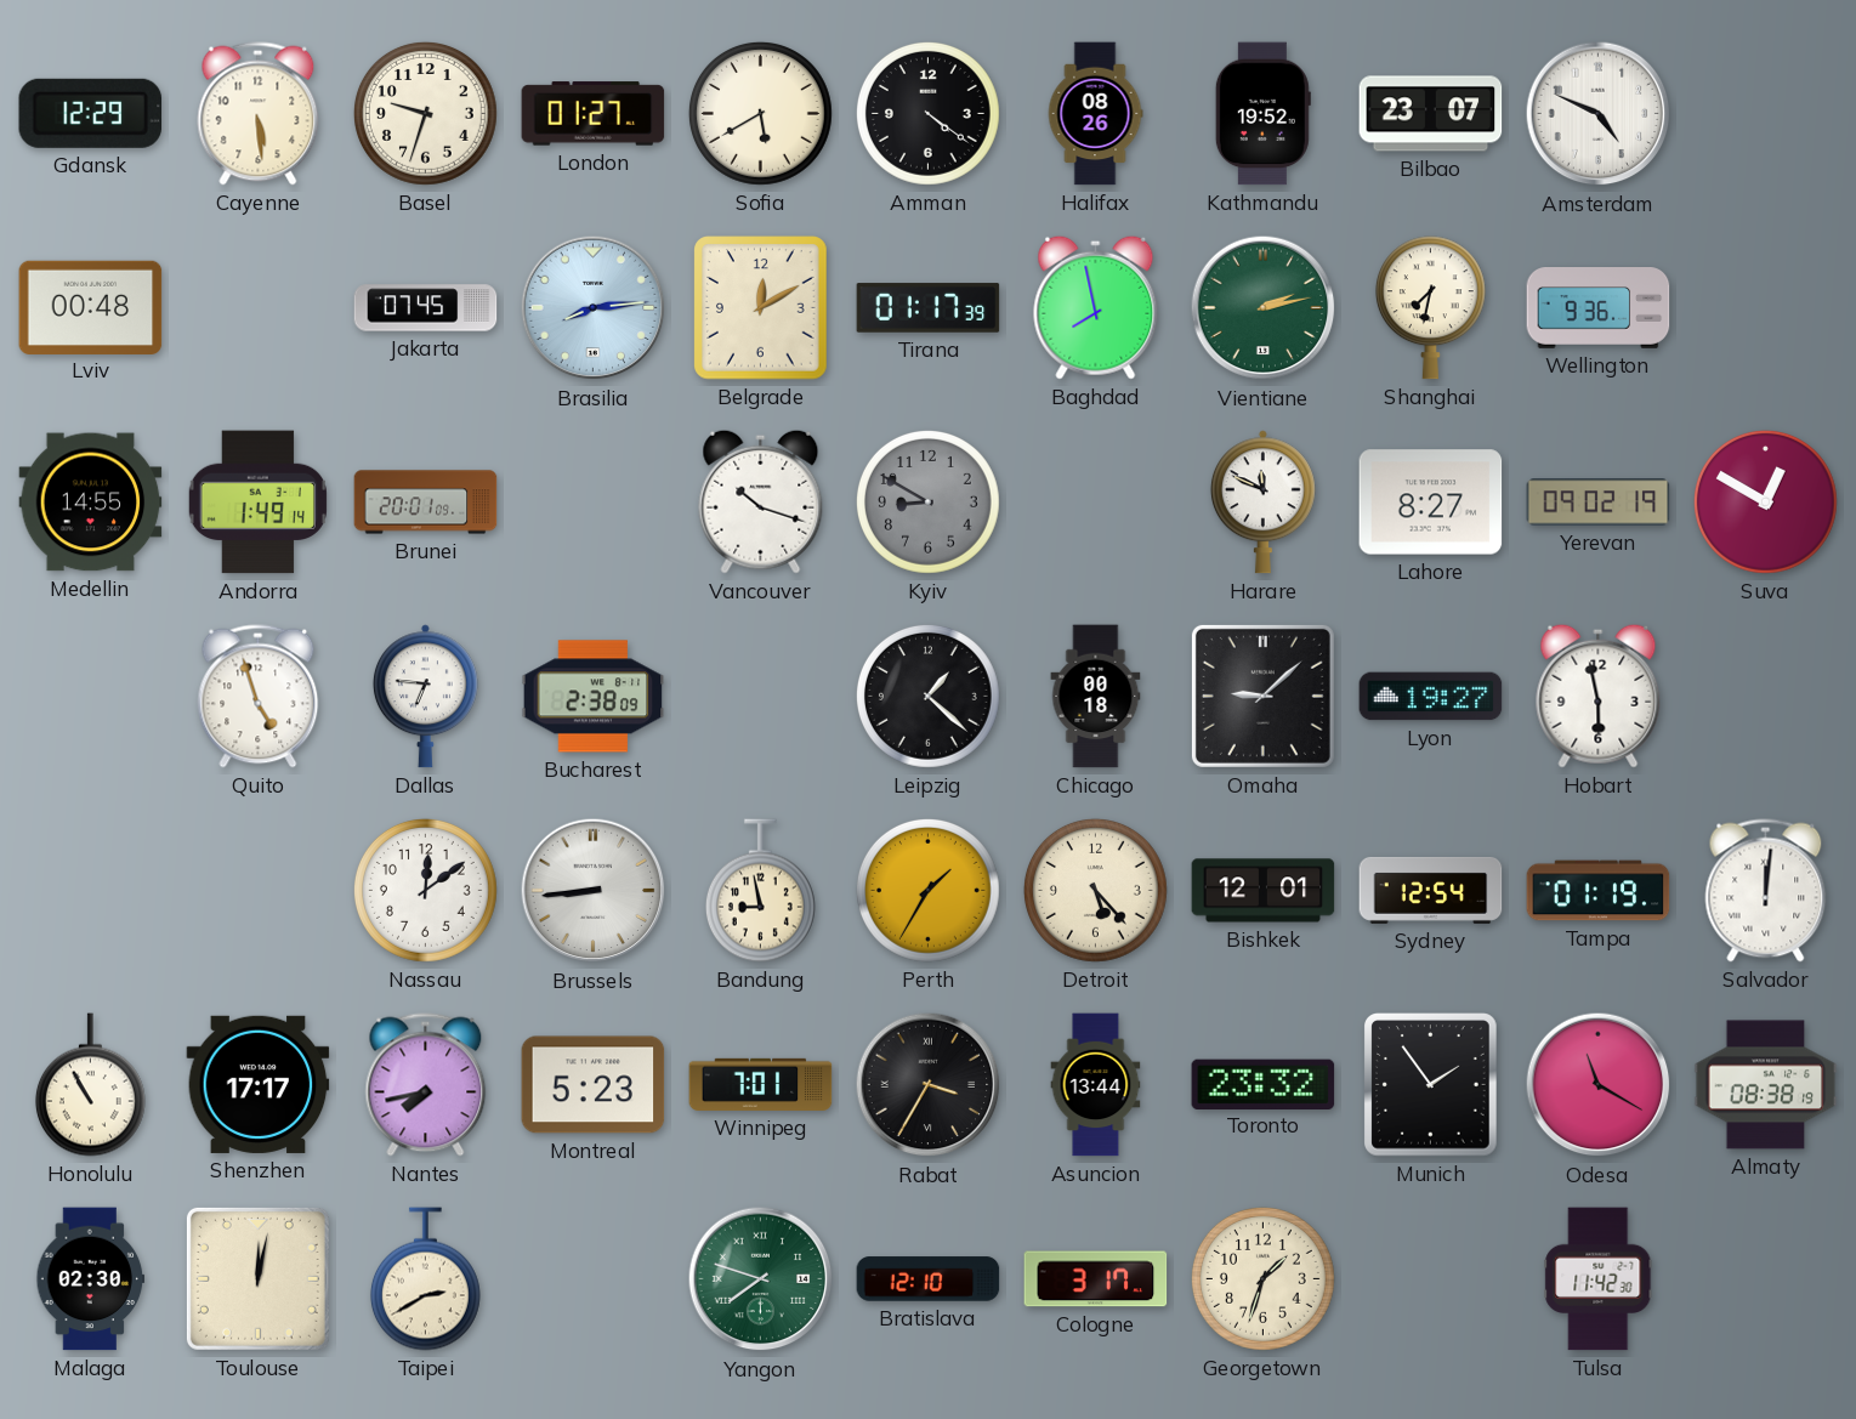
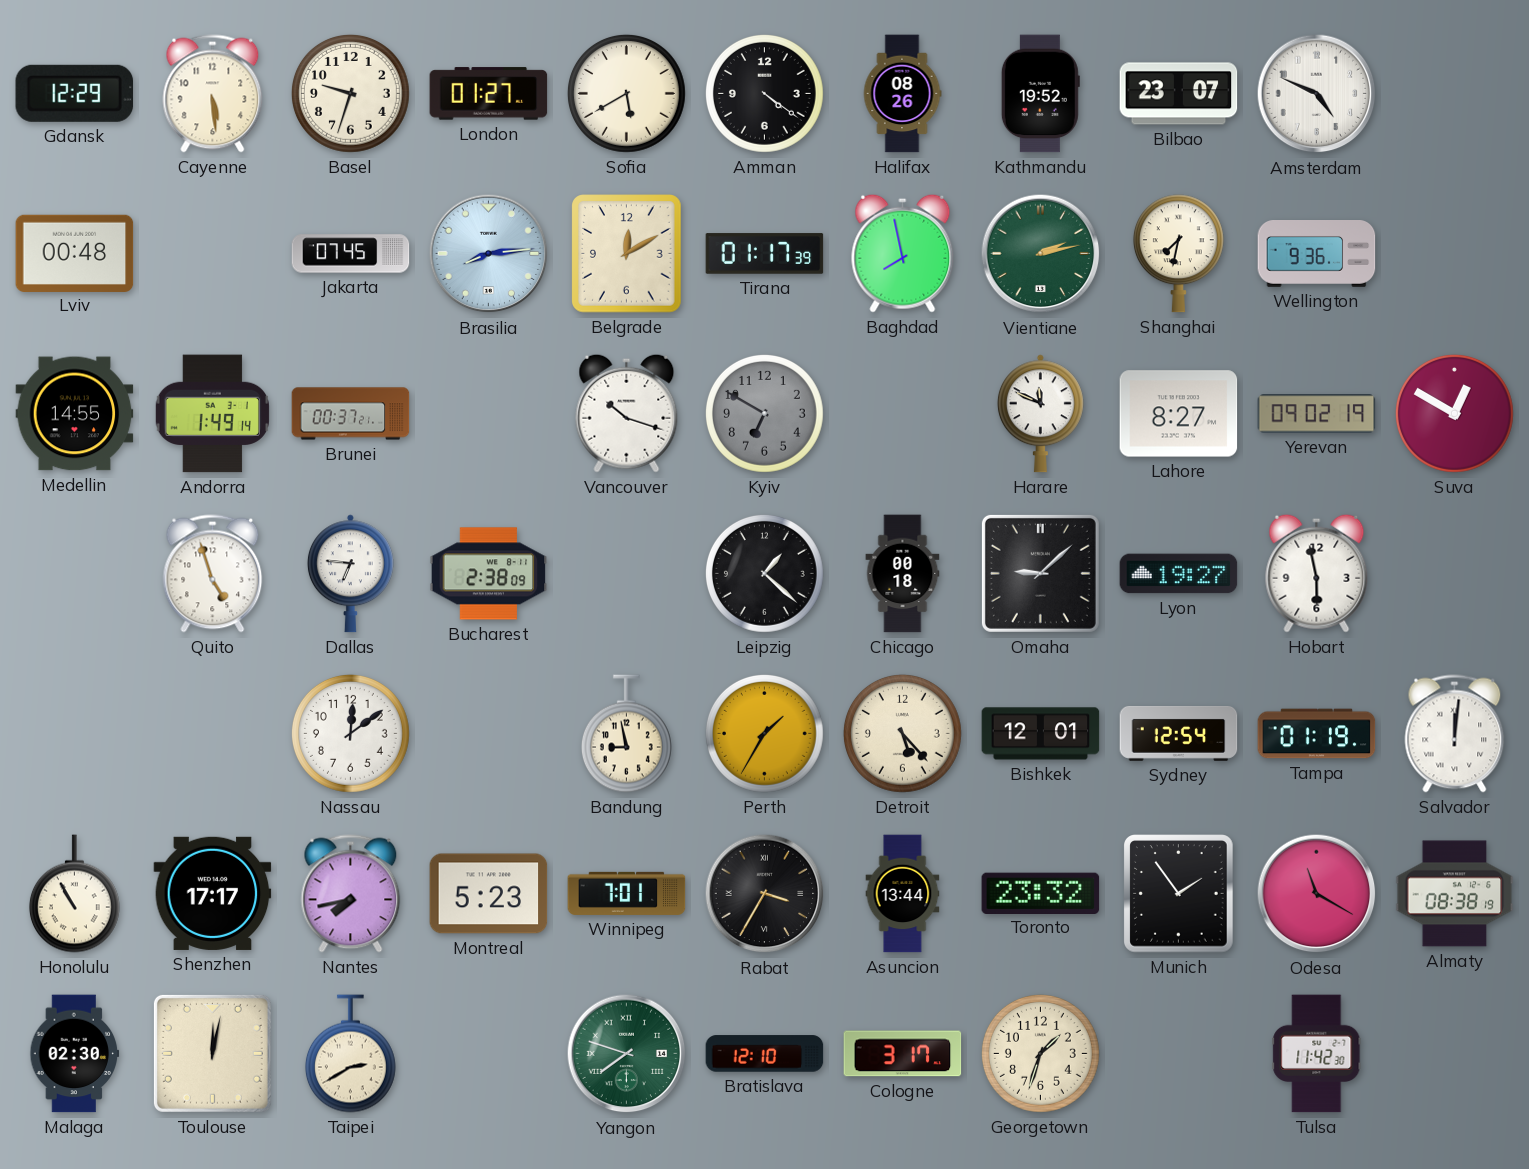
Brunei: 20:01 -> 00:37 (351, 414)
Kyiv: 8:50 -> 6:50 (764, 413)
Brussels: 8:44 -> none (594, 891)
